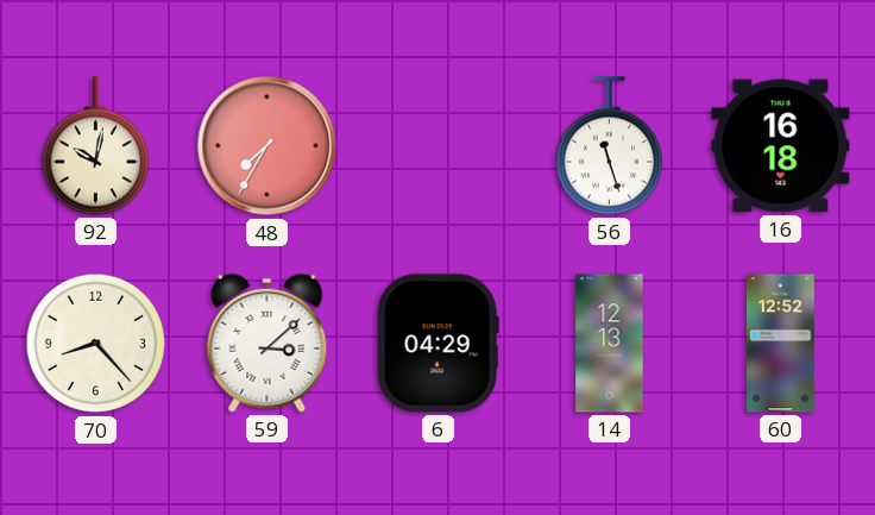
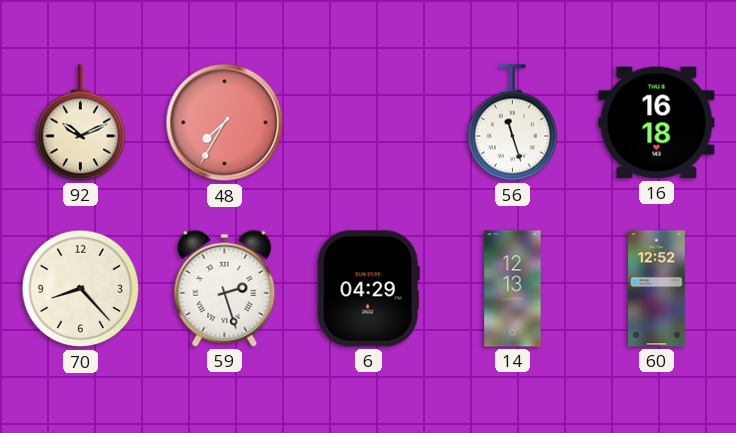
92: 10:02 -> 10:11 (80, 123)
59: 3:08 -> 2:27 (225, 288)
